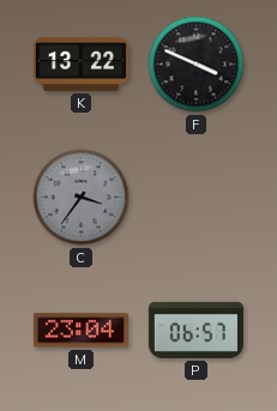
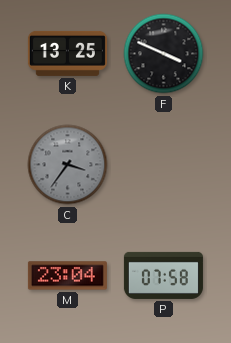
K: 13:22 -> 13:25 (67, 53)
P: 06:57 -> 07:58 (163, 275)
